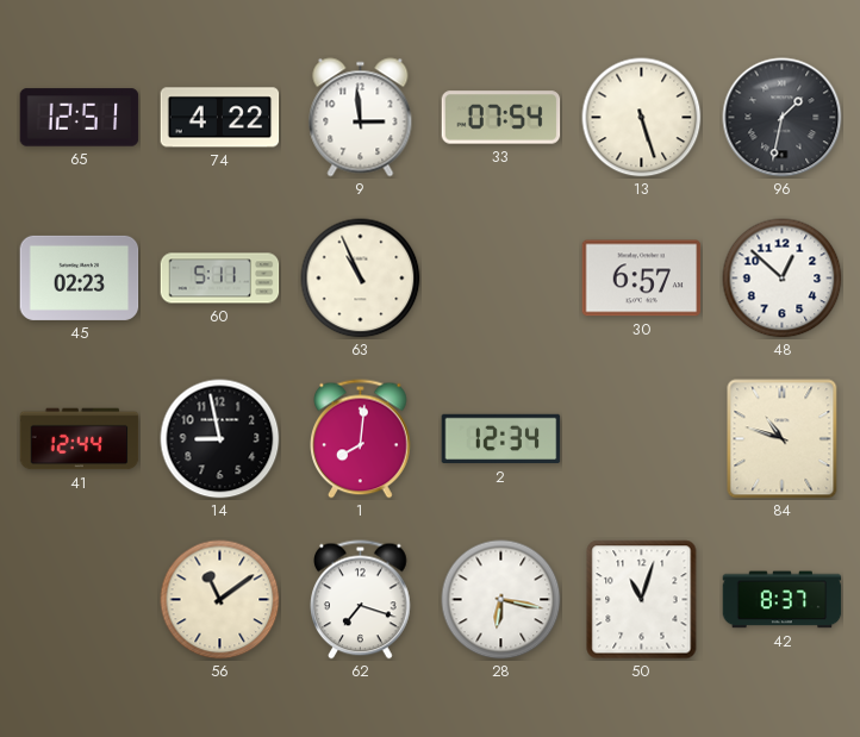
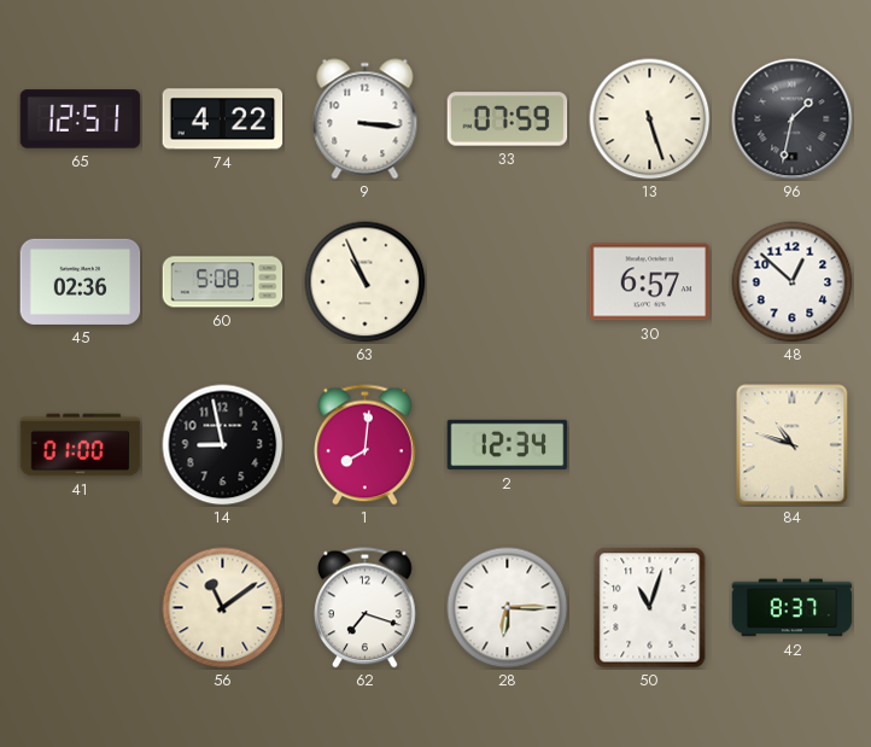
9: 2:59 -> 3:16 (366, 119)
33: 07:54 -> 07:59 (508, 119)
45: 02:23 -> 02:36 (81, 281)
60: 5:11 -> 5:08 (223, 282)
41: 12:44 -> 01:00 (81, 445)
28: 6:17 -> 6:15 (508, 608)
